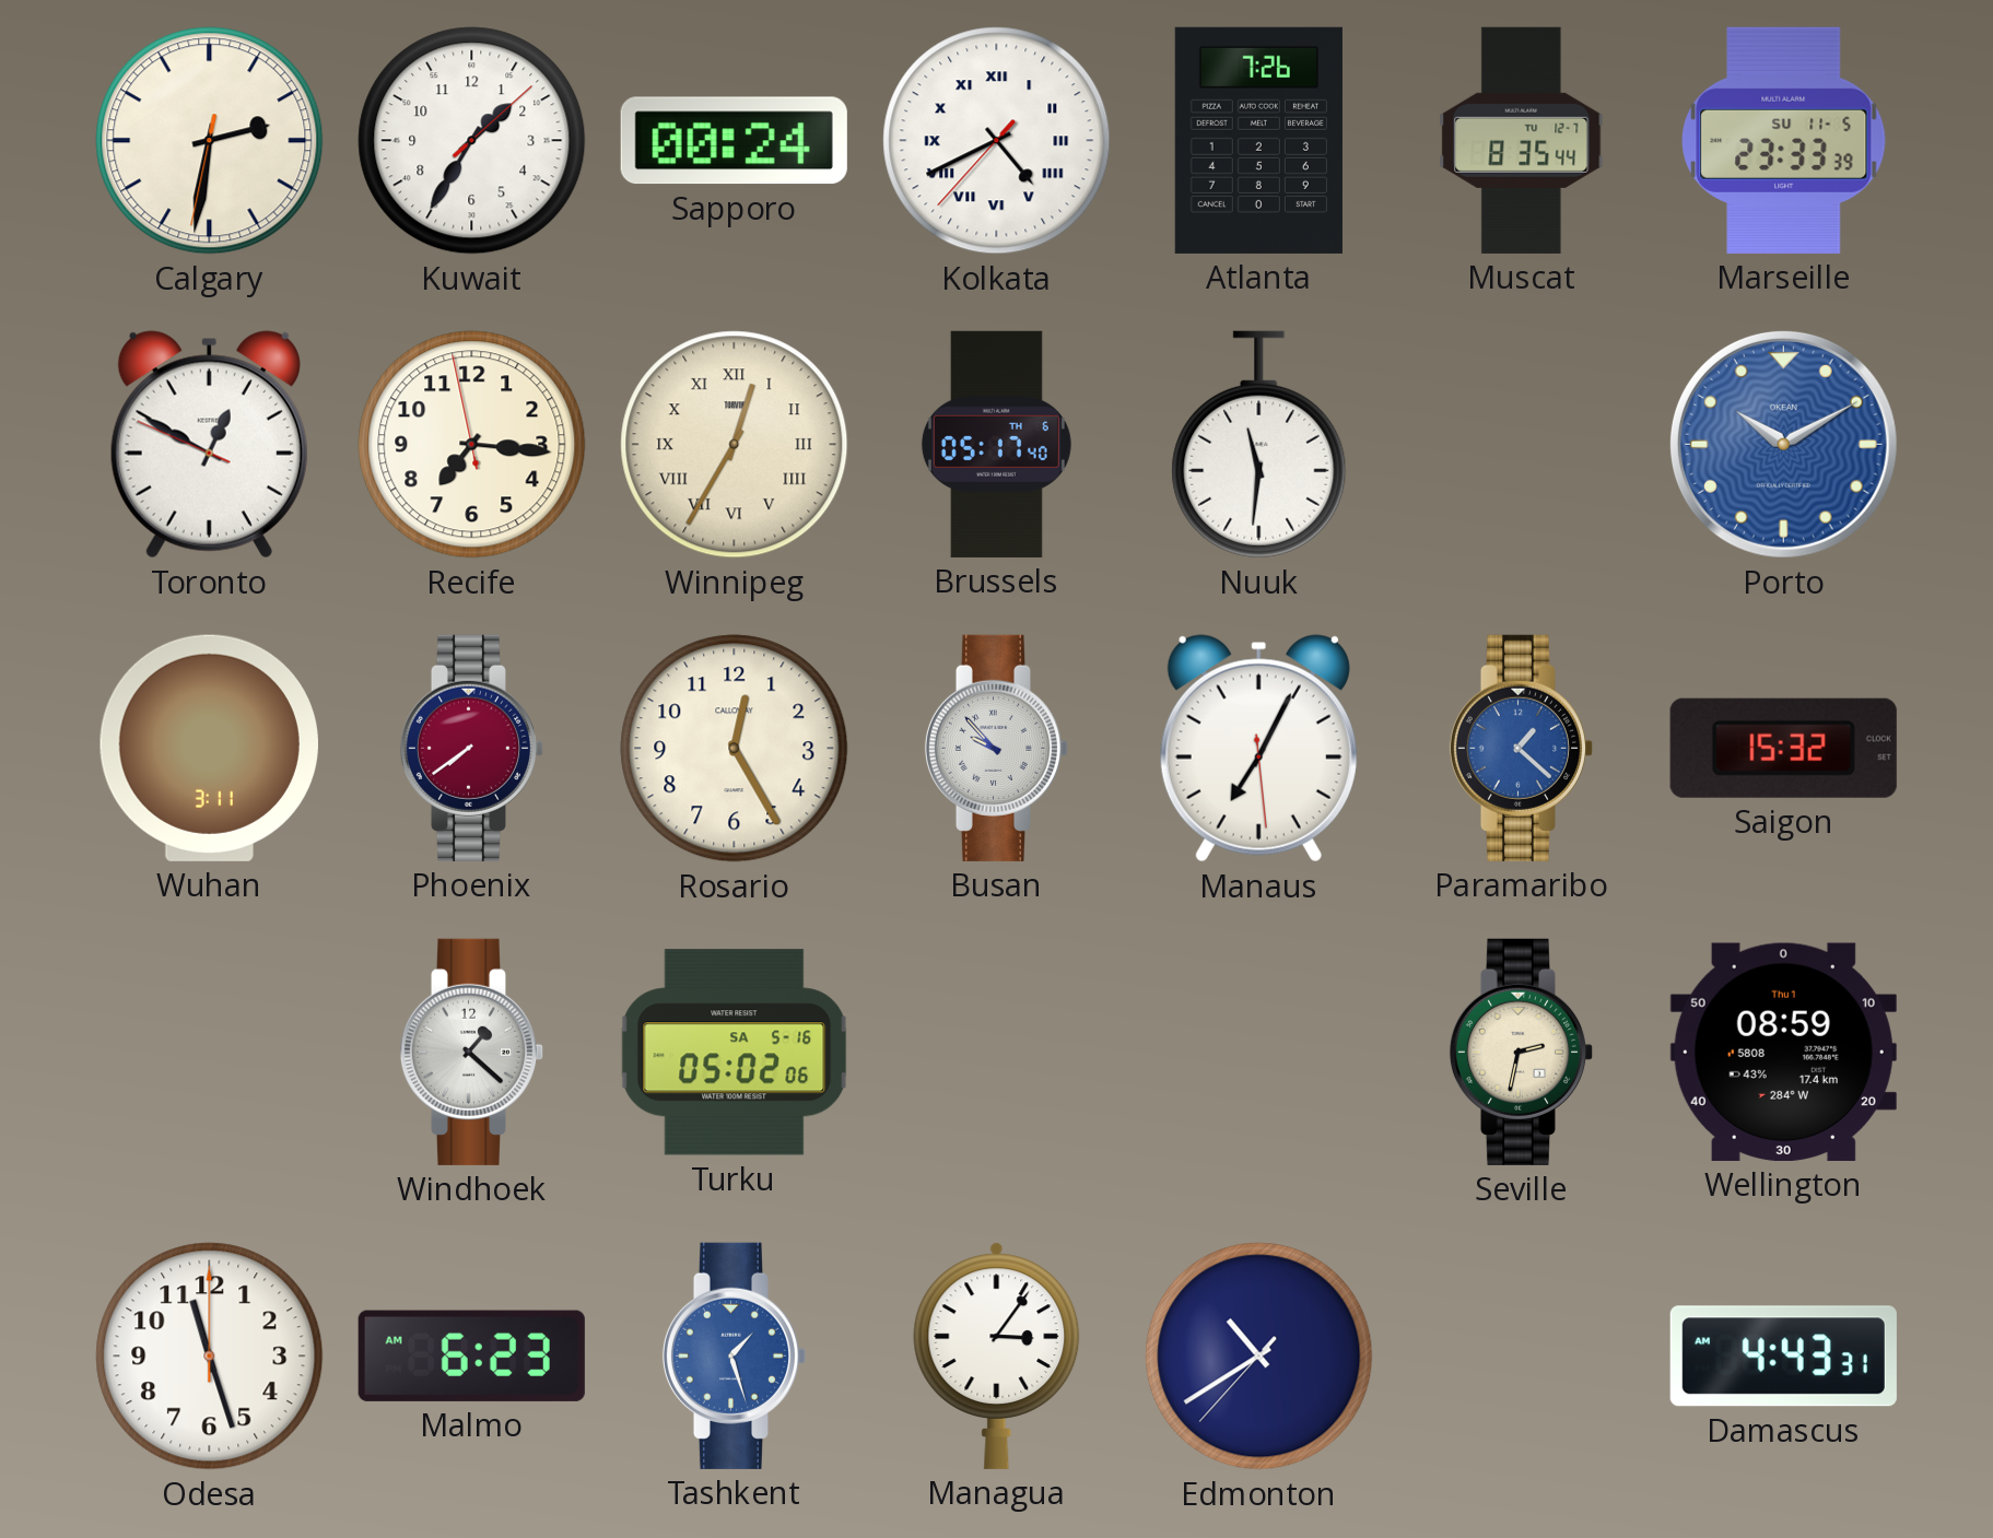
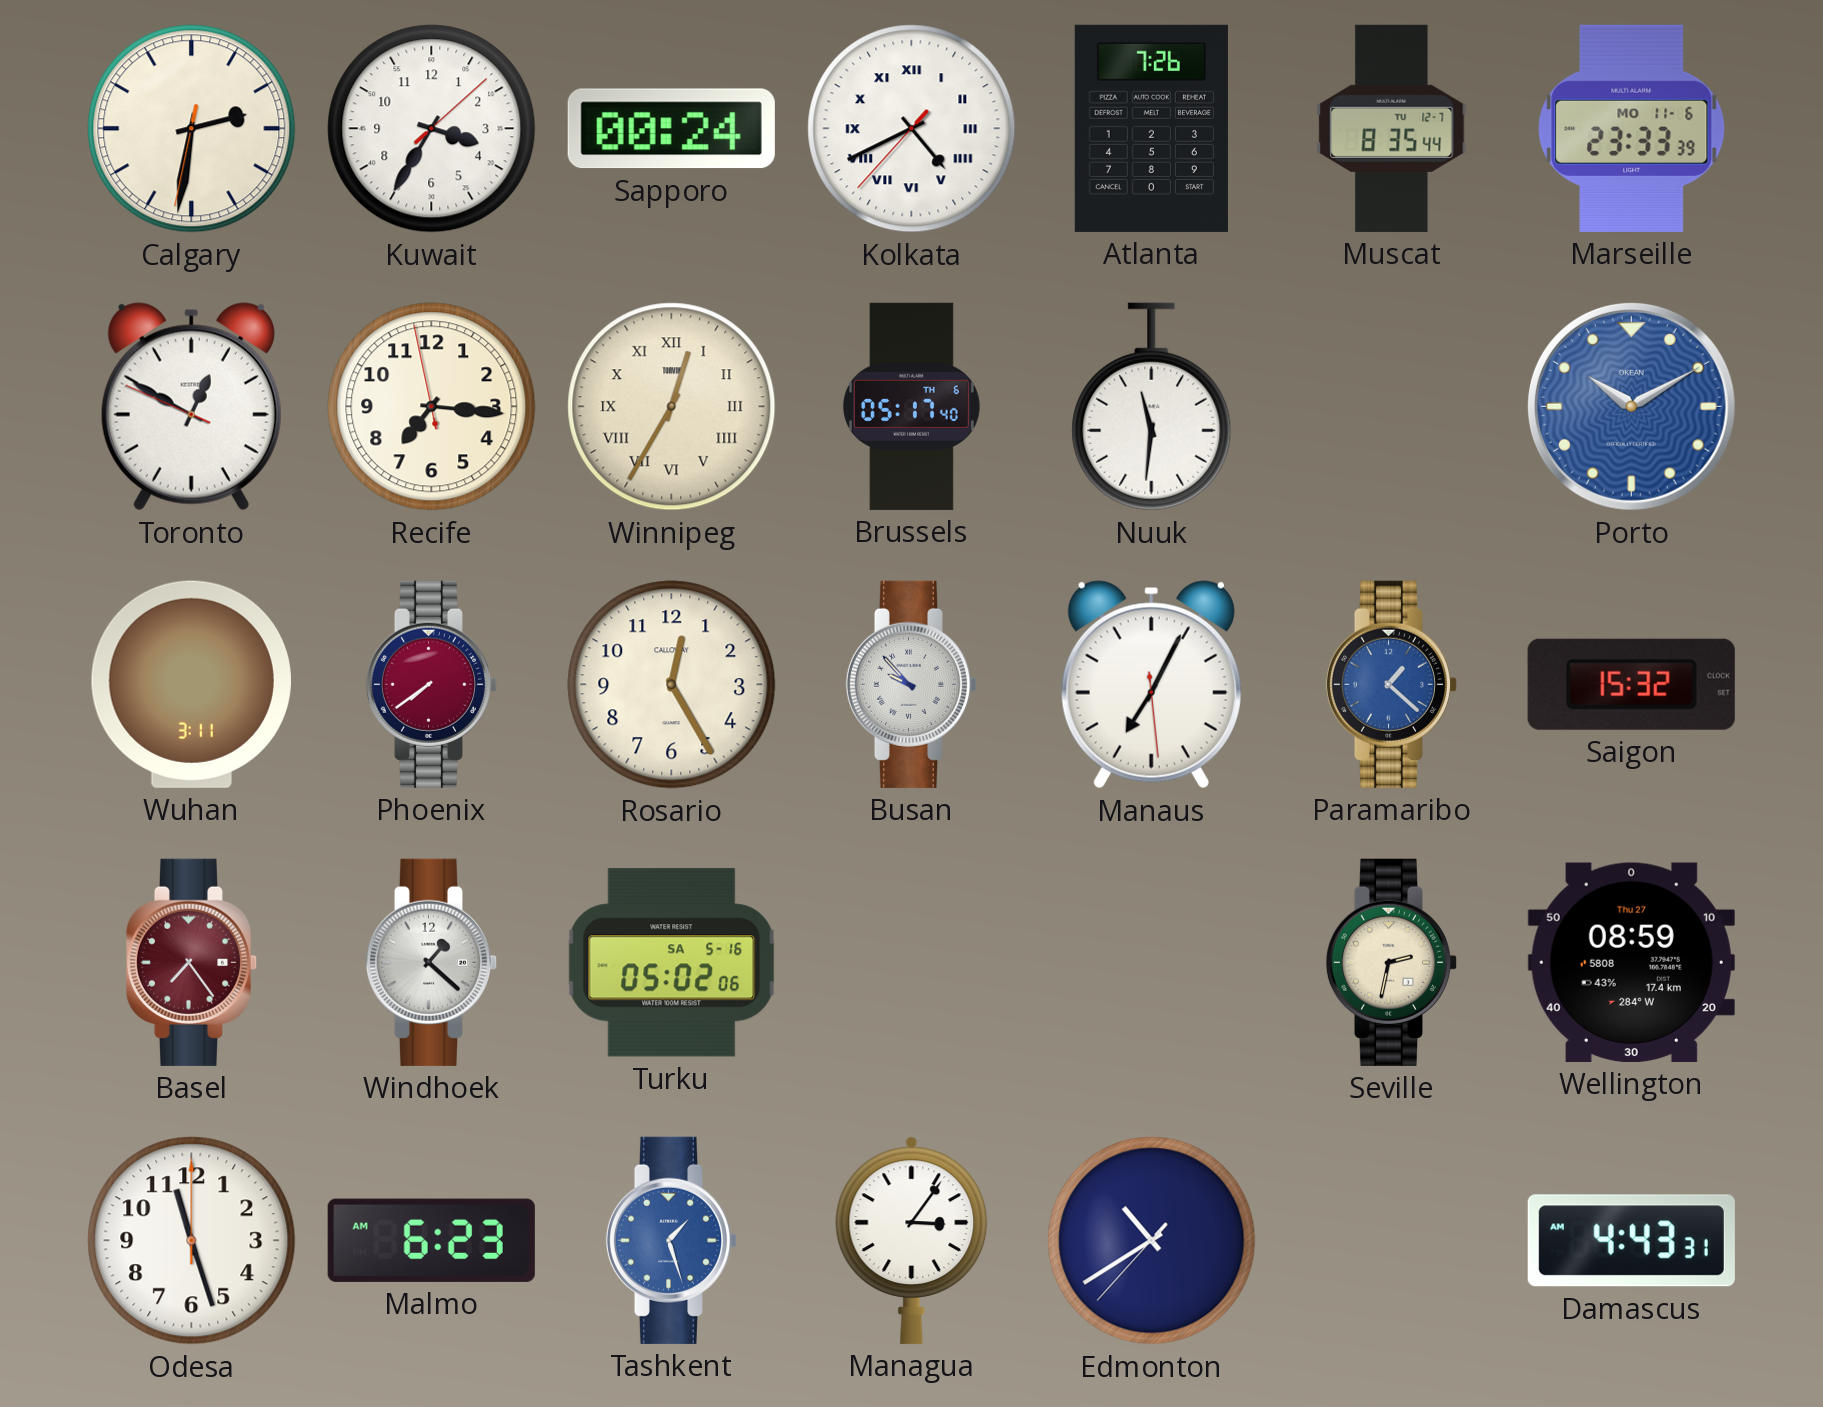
Kuwait: 1:35 -> 3:35 (432, 129)
Marseille date: SU 11-5 -> MO 11-6 (1632, 128)
Basel: none -> 7:24 (192, 962)
Wellington date: Thu 1 -> Thu 27 (1631, 962)
